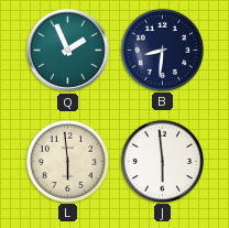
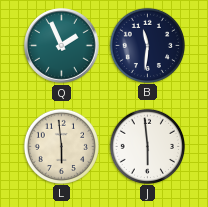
B: 8:31 -> 11:31 (147, 45)
